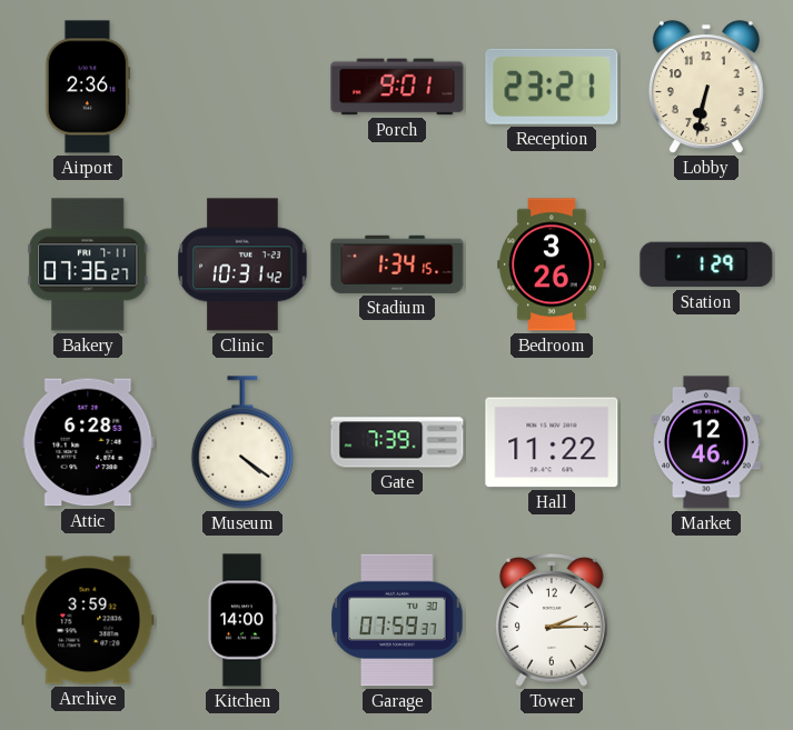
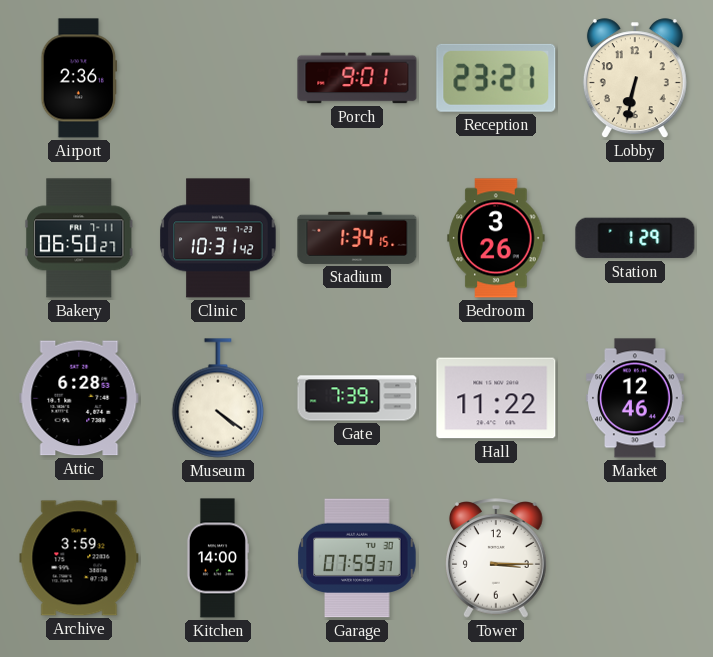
Bakery: 07:36 -> 06:50 (79, 238)
Tower: 2:15 -> 3:15 (497, 558)
